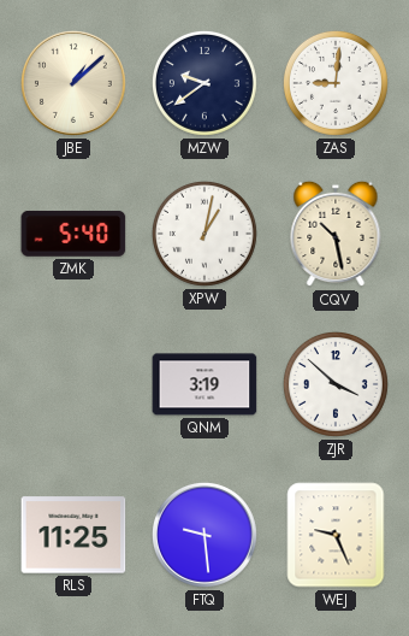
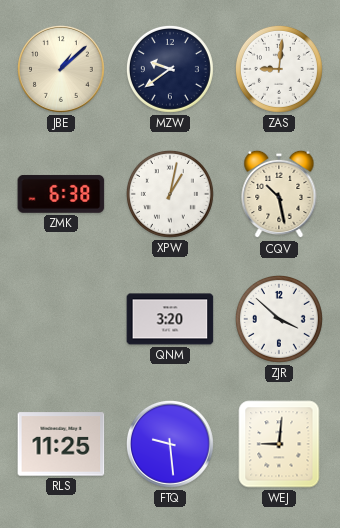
ZMK: 5:40 -> 6:38 (61, 194)
QNM: 3:19 -> 3:20 (170, 319)
WEJ: 9:26 -> 9:01 (279, 444)
